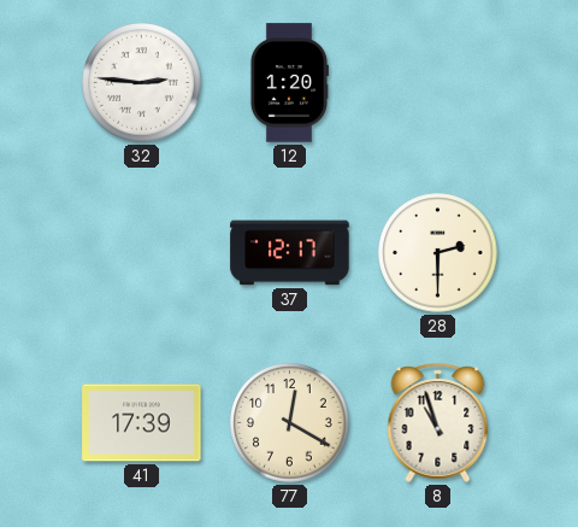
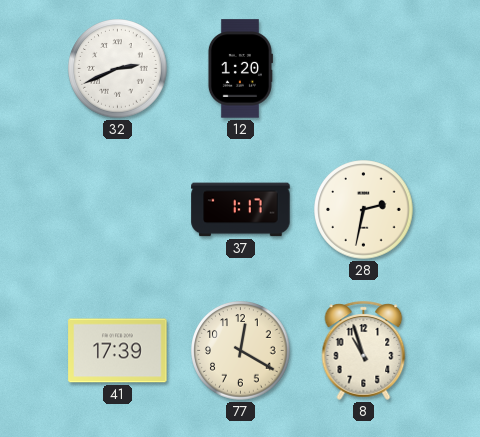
32: 2:46 -> 2:41 (118, 69)
37: 12:17 -> 1:17 (241, 210)
28: 2:30 -> 2:32 (364, 210)
